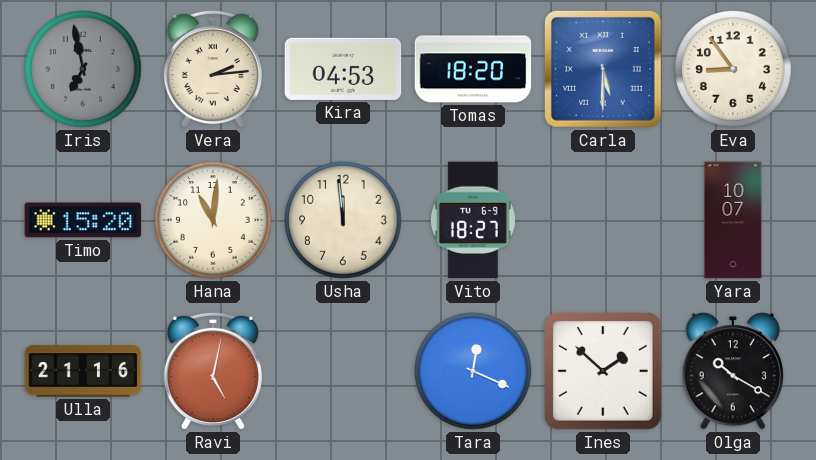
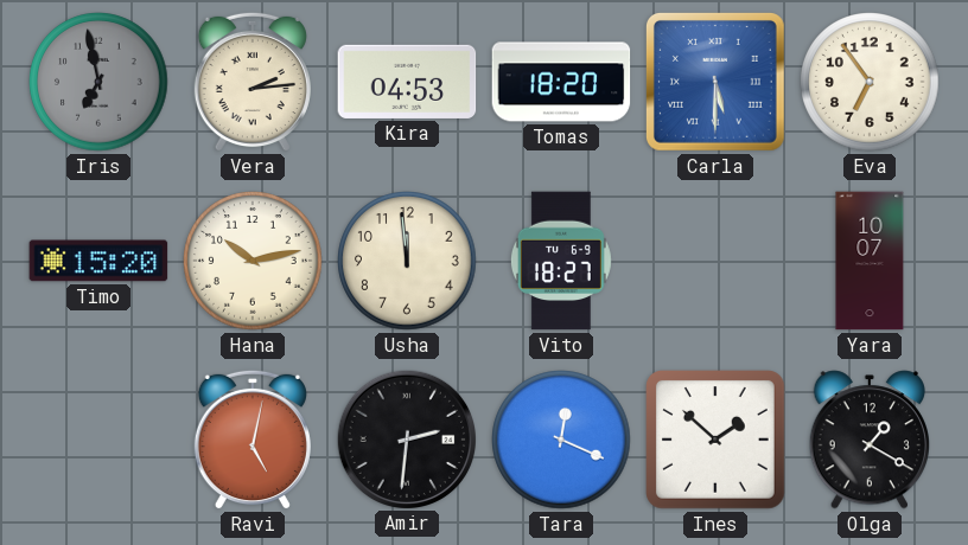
Eva: 8:54 -> 6:54 (870, 82)
Hana: 11:01 -> 10:13 (253, 261)
Ulla: 21:16 -> none (83, 371)
Amir: none -> 2:31 (406, 438)
Olga: 10:20 -> 1:20 (868, 440)
